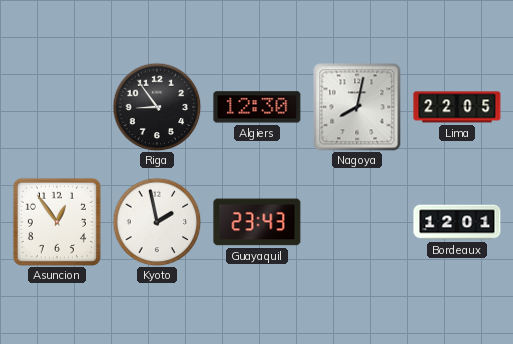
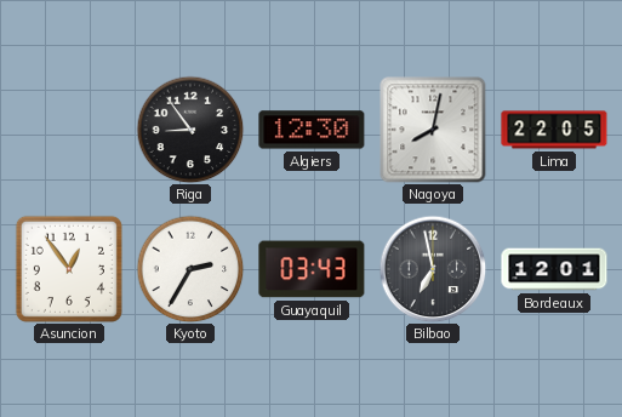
Kyoto: 1:58 -> 2:35 (190, 269)
Guayaquil: 23:43 -> 03:43 (312, 269)
Bilbao: none -> 6:58 (433, 269)
